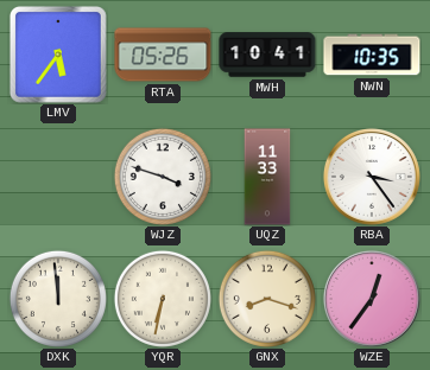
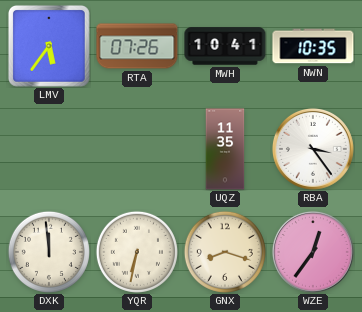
RTA: 05:26 -> 07:26 (137, 46)
WJZ: 3:48 -> none (163, 177)
UQZ: 11:33 -> 11:35 (225, 149)
